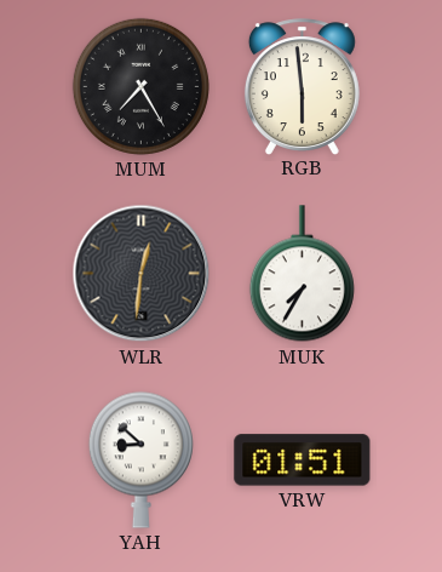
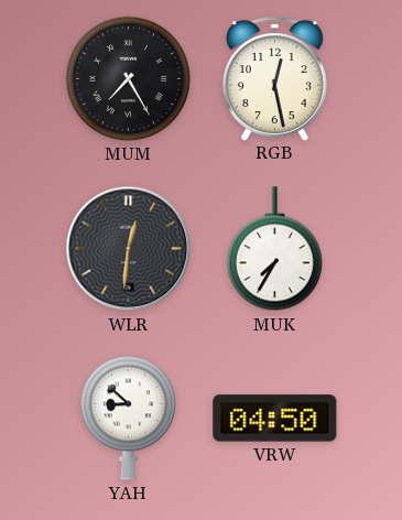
RGB: 5:59 -> 12:28 (274, 78)
VRW: 01:51 -> 04:50 (275, 419)
